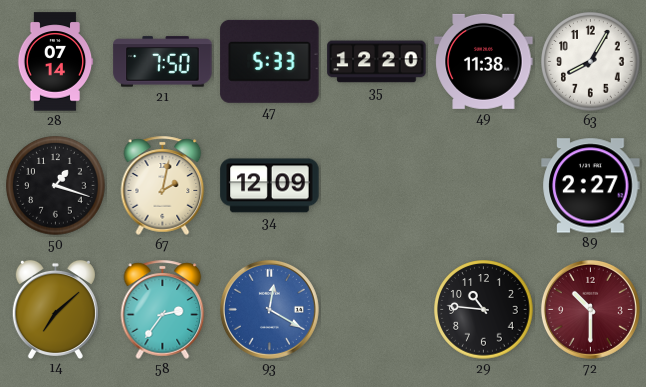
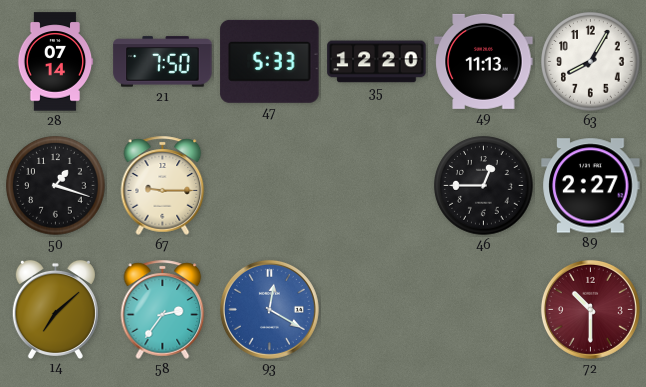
49: 11:38 -> 11:13 (484, 61)
67: 2:02 -> 9:15 (163, 185)
34: 12:09 -> none (270, 186)
46: none -> 12:45 (484, 186)
29: 10:46 -> none (484, 310)
